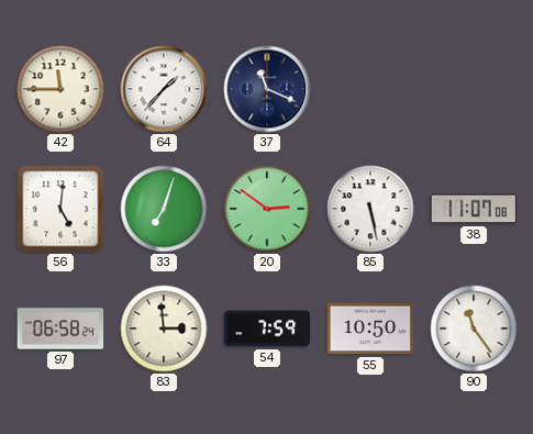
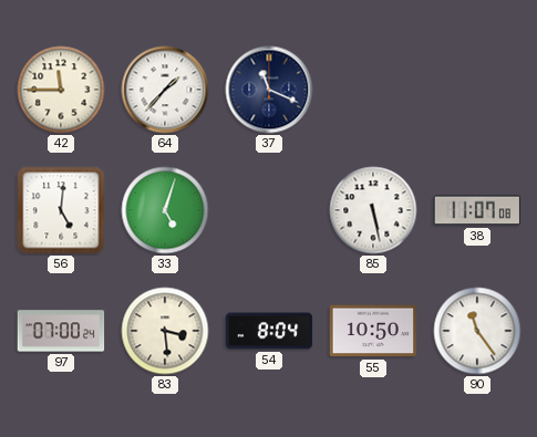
33: 7:03 -> 5:03 (165, 210)
20: 2:51 -> none (267, 209)
97: 06:58 -> 07:00 (61, 331)
83: 2:59 -> 3:29 (165, 331)
54: 7:59 -> 8:04 (269, 331)
